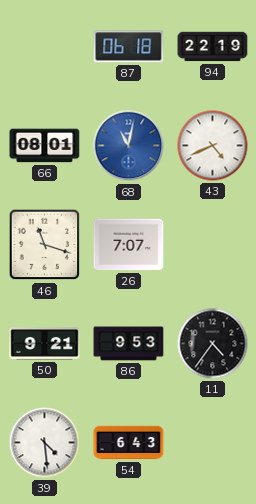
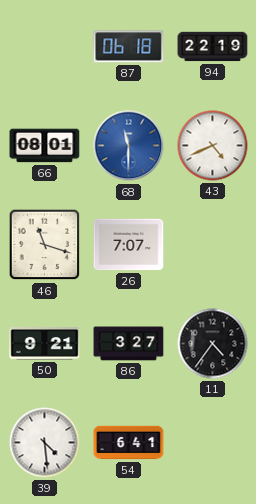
68: 11:02 -> 11:30 (129, 146)
86: 9:53 -> 3:27 (129, 344)
54: 6:43 -> 6:41 (129, 443)
